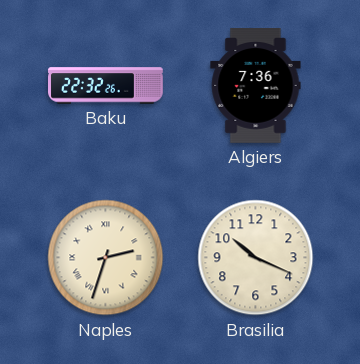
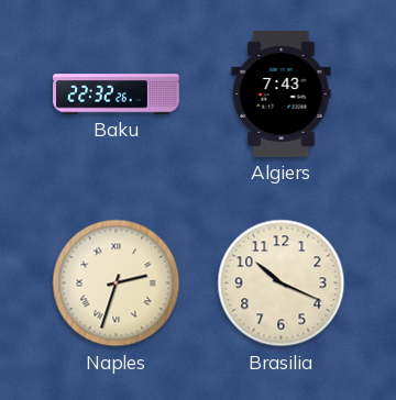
Algiers: 7:36 -> 7:43 (282, 95)
